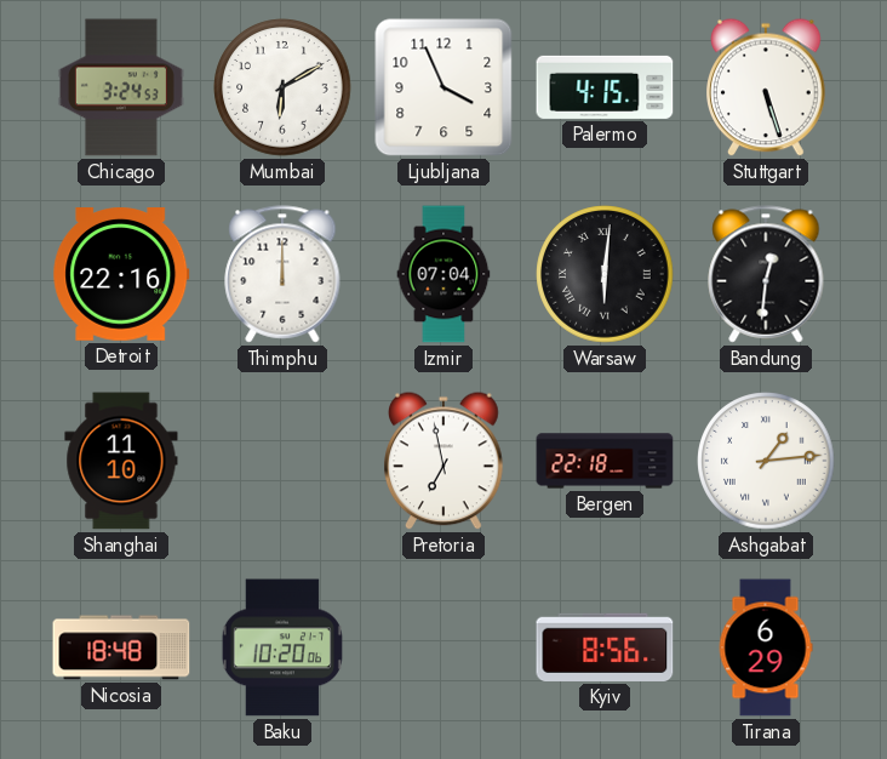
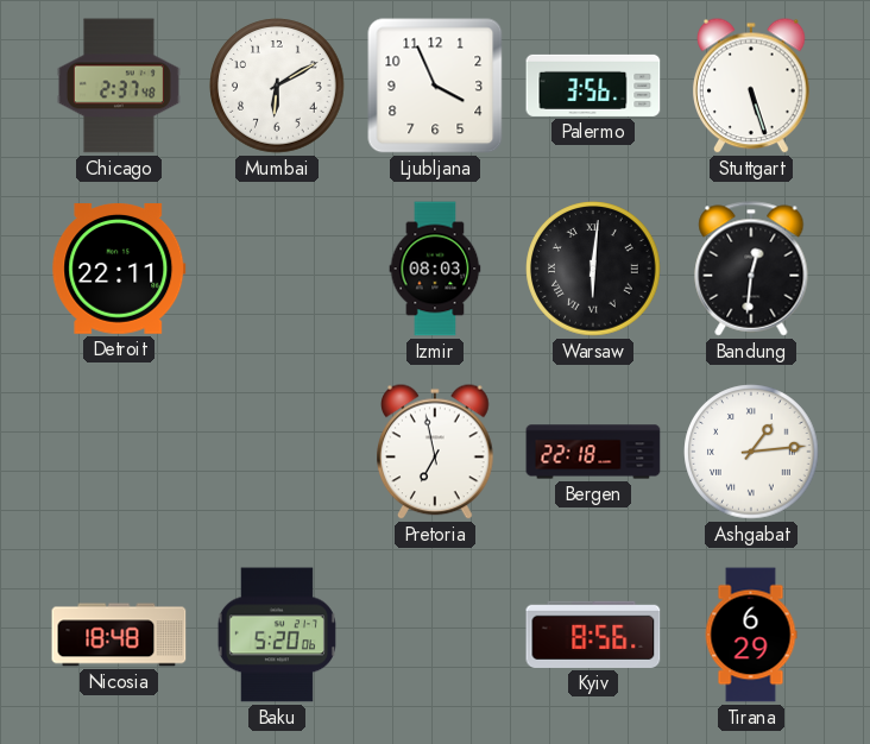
Chicago: 3:24 -> 2:37 (119, 86)
Palermo: 4:15 -> 3:56 (593, 86)
Detroit: 22:16 -> 22:11 (119, 270)
Thimphu: 12:00 -> none (282, 274)
Izmir: 07:04 -> 08:03 (435, 269)
Shanghai: 11:10 -> none (121, 461)
Baku: 10:20 -> 5:20 (277, 635)
